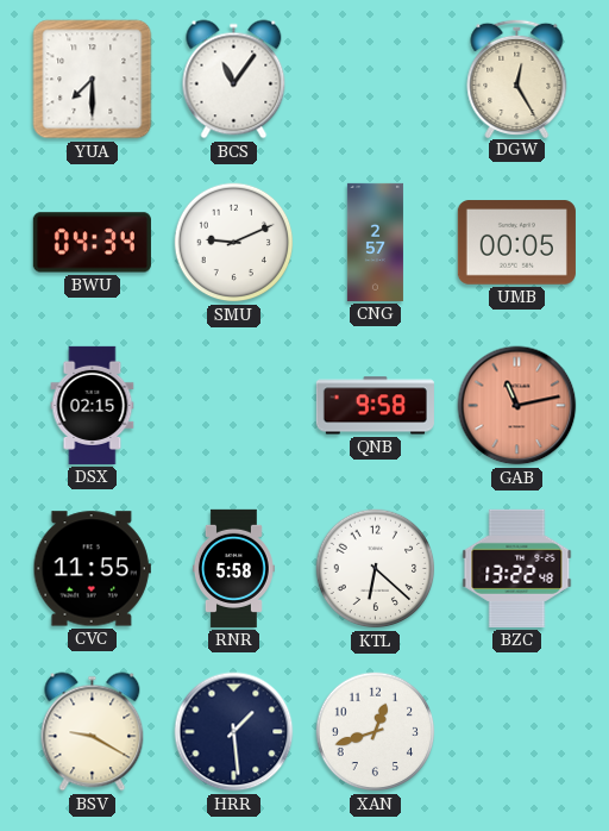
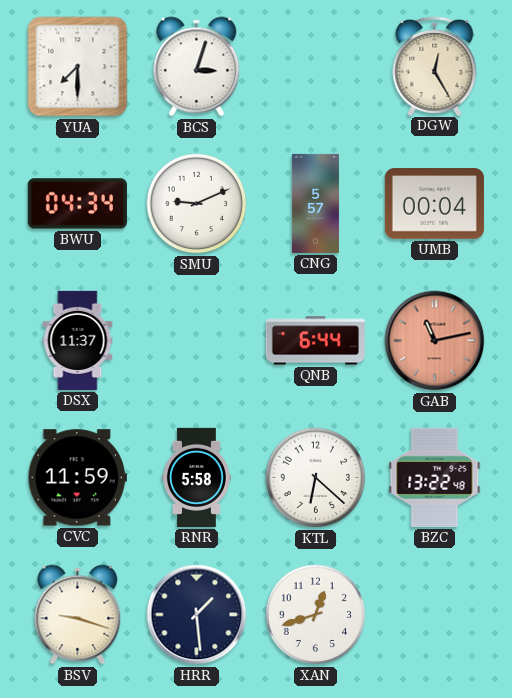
BCS: 11:06 -> 3:03 (197, 67)
CNG: 2:57 -> 5:57 (315, 203)
UMB: 00:05 -> 00:04 (434, 204)
DSX: 02:15 -> 11:37 (78, 340)
QNB: 9:58 -> 6:44 (315, 341)
CVC: 11:55 -> 11:59 (77, 478)
BSV: 9:20 -> 9:18 (78, 615)
